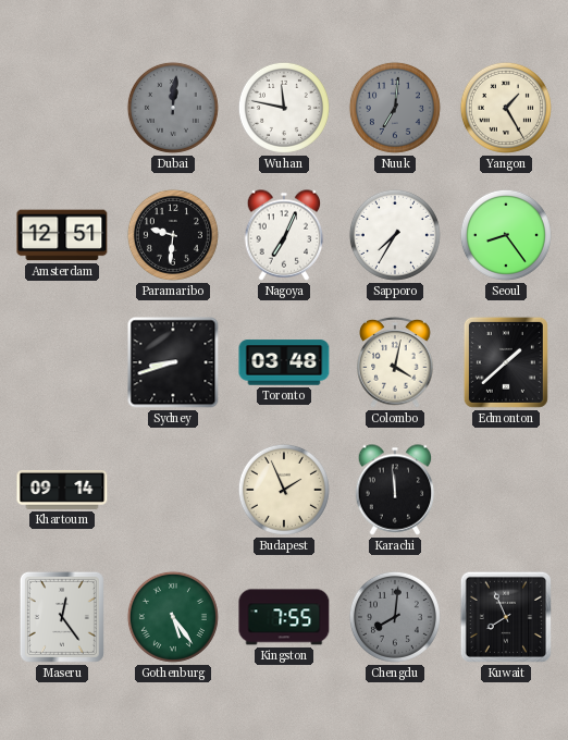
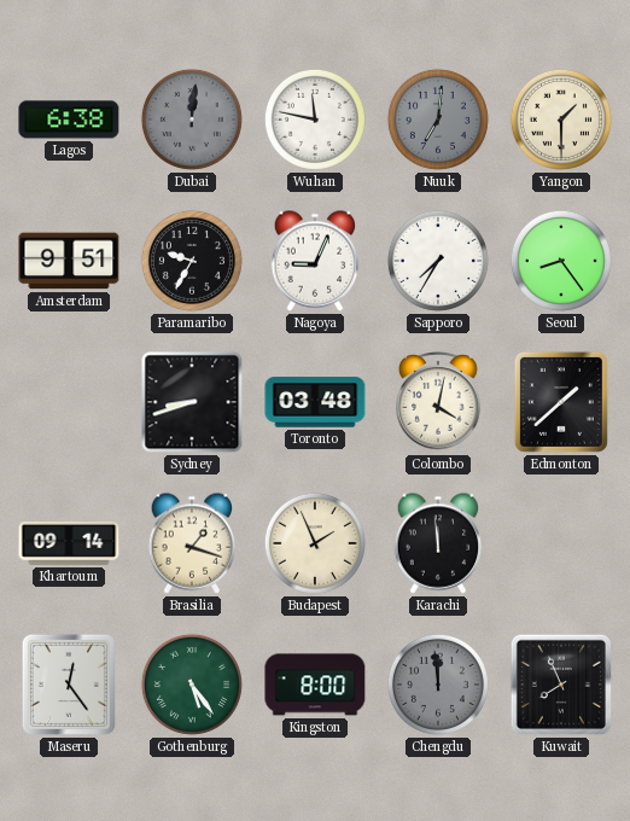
Lagos: none -> 6:38 (69, 120)
Yangon: 1:25 -> 1:30 (561, 120)
Amsterdam: 12:51 -> 9:51 (69, 261)
Paramaribo: 9:31 -> 9:35 (192, 261)
Nagoya: 7:04 -> 9:04 (315, 261)
Brasilia: none -> 1:18 (192, 543)
Kingston: 7:55 -> 8:00 (315, 685)
Chengdu: 8:01 -> 11:59 (438, 685)
